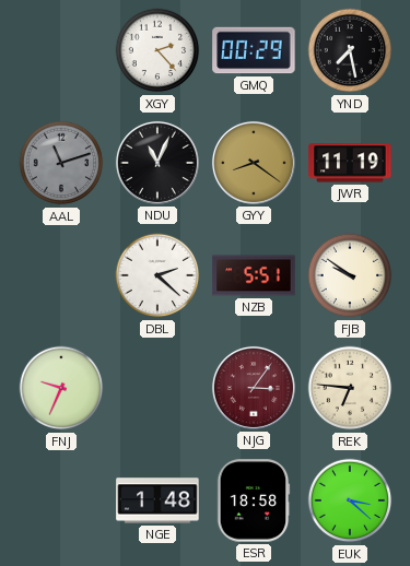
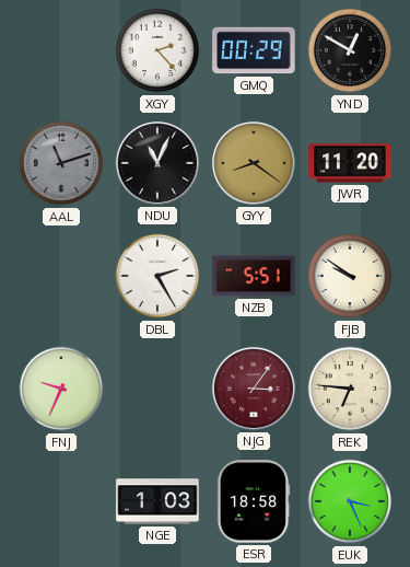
YND: 7:28 -> 12:50 (350, 50)
JWR: 11:19 -> 11:20 (350, 163)
DBL: 2:22 -> 2:25 (157, 276)
NGE: 1:48 -> 1:03 (157, 501)
EUK: 3:22 -> 3:26 (350, 501)
